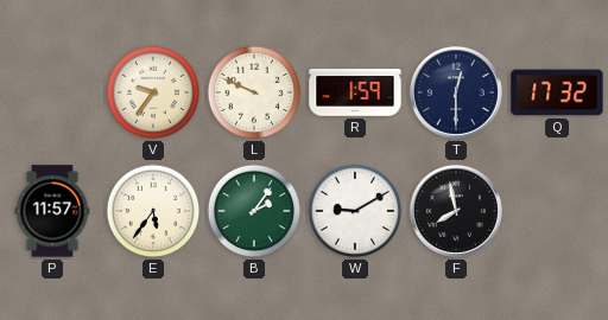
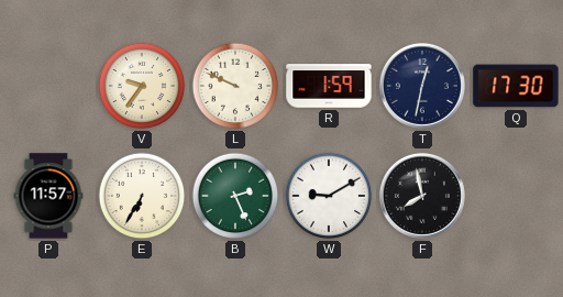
T: 12:30 -> 12:32 (422, 86)
Q: 17:32 -> 17:30 (516, 86)
E: 5:36 -> 6:35 (142, 196)
B: 2:06 -> 2:26 (235, 196)
